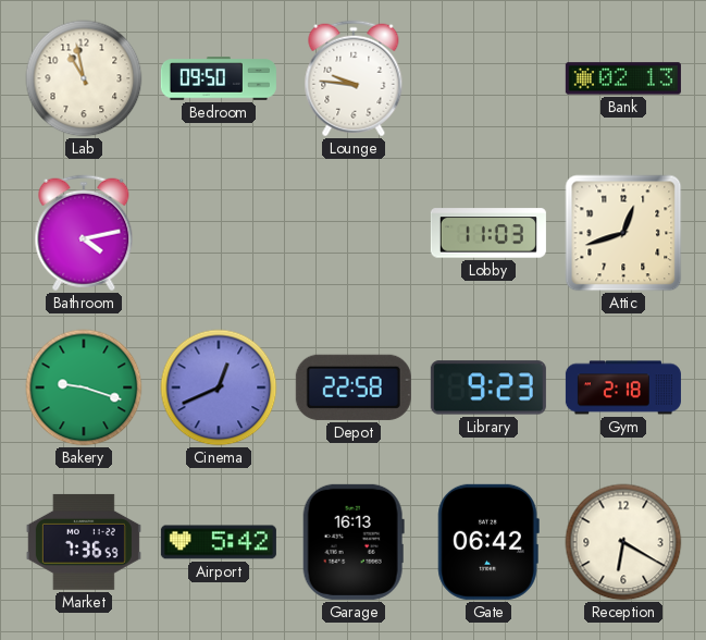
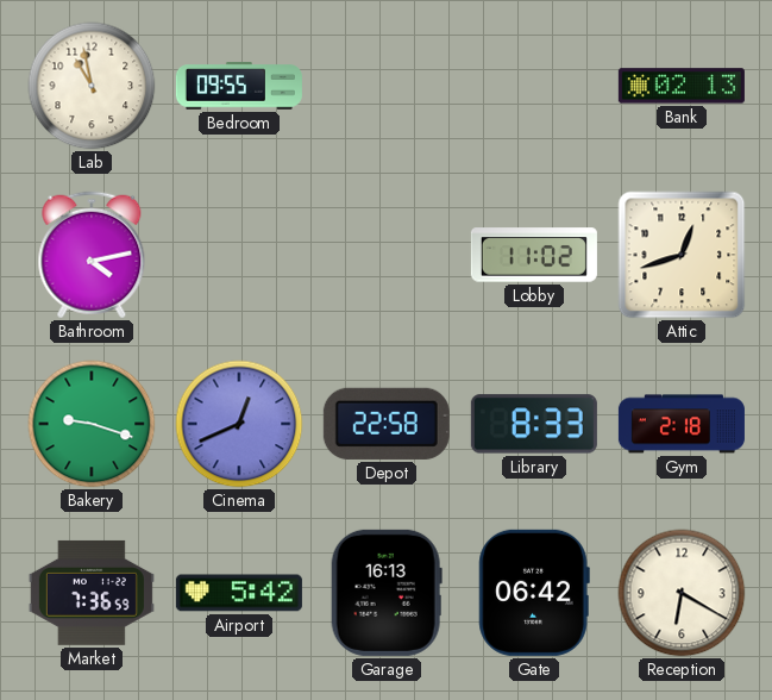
Bedroom: 09:50 -> 09:55 (239, 86)
Lounge: 9:46 -> none (354, 78)
Lobby: 11:03 -> 11:02 (534, 255)
Library: 9:23 -> 8:33 (534, 424)
